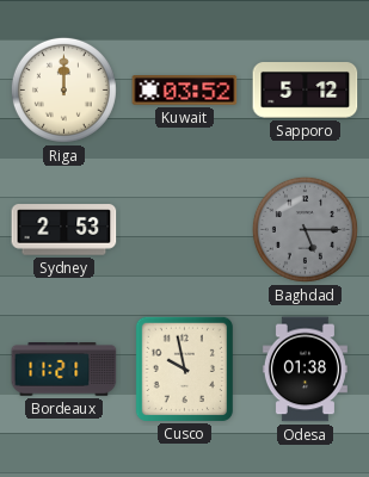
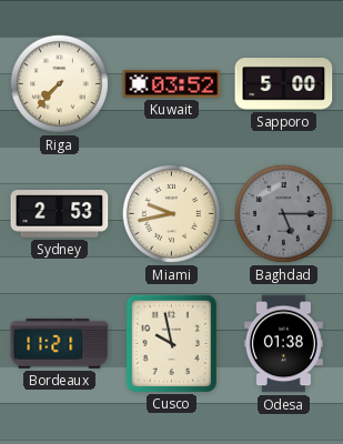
Riga: 12:00 -> 7:37 (59, 83)
Sapporo: 5:12 -> 5:00 (284, 84)
Miami: none -> 9:43 (171, 213)
